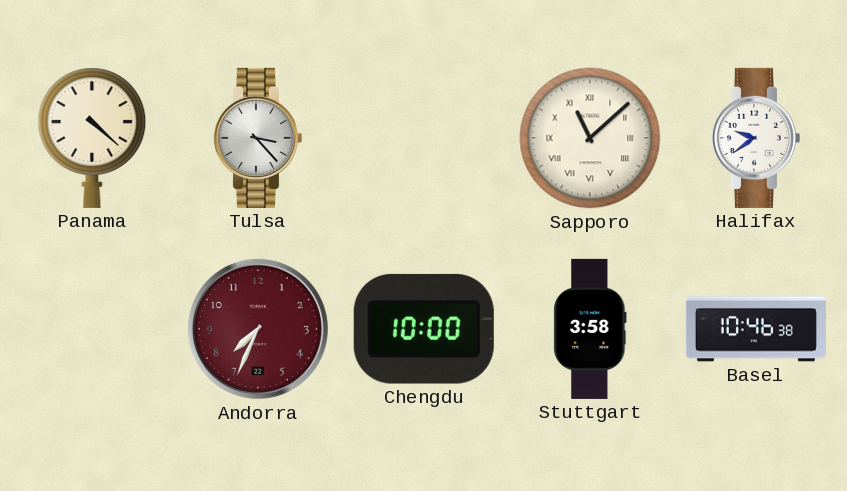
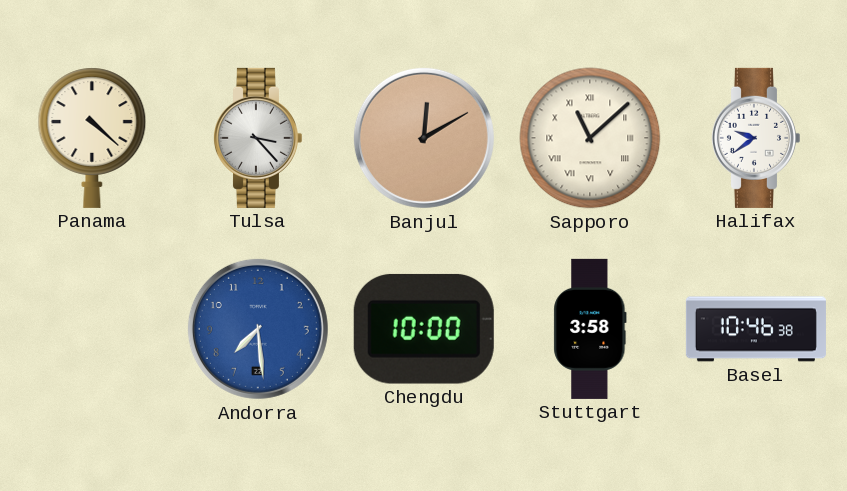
Banjul: none -> 12:10 (424, 138)
Andorra: 7:34 -> 7:29 (258, 329)
Andorra dial: burgundy -> blue (258, 329)
